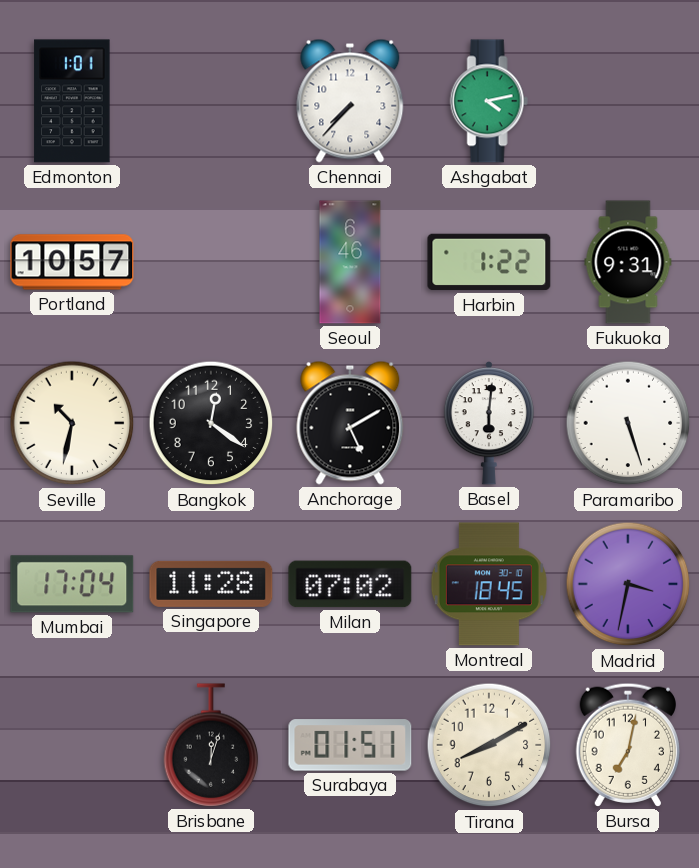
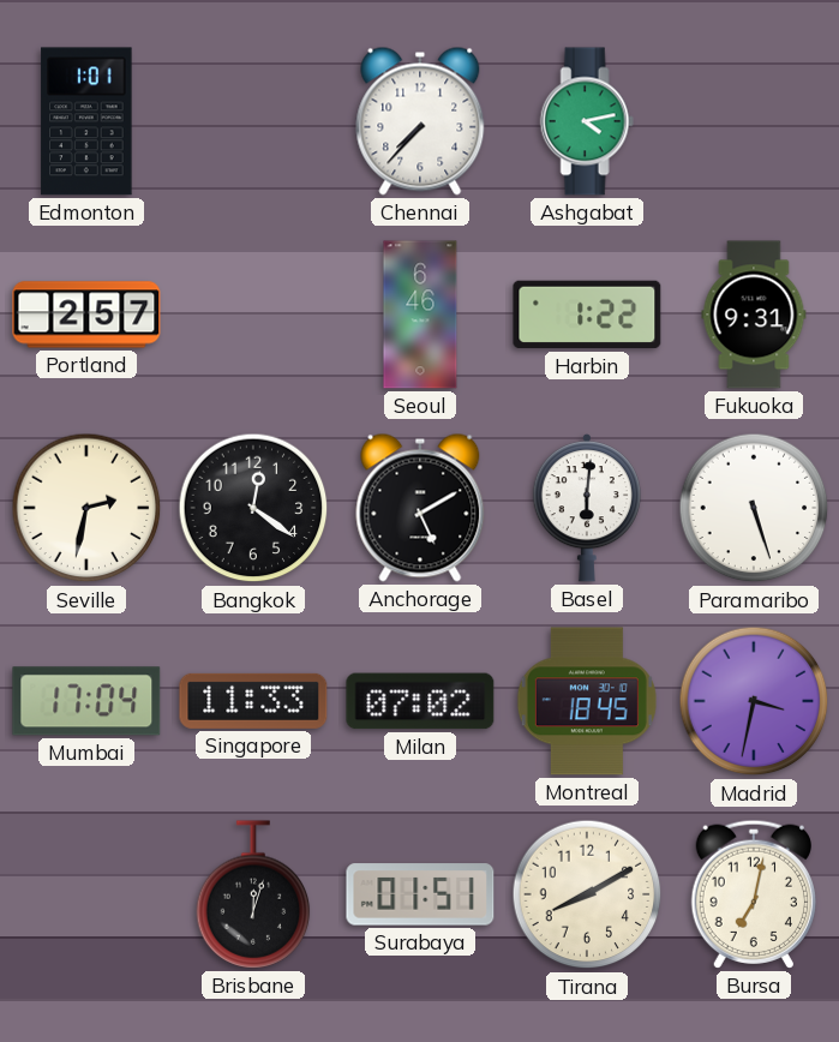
Portland: 10:57 -> 2:57 (86, 315)
Seville: 10:32 -> 2:32 (86, 508)
Singapore: 11:28 -> 11:33 (253, 701)
